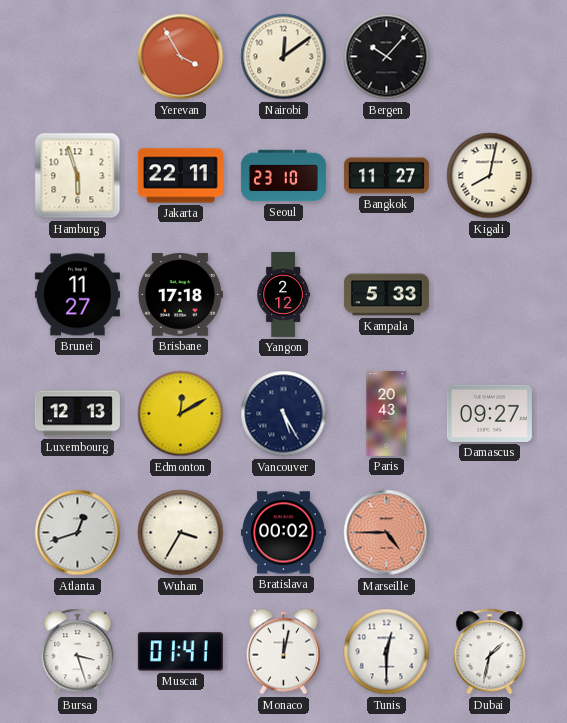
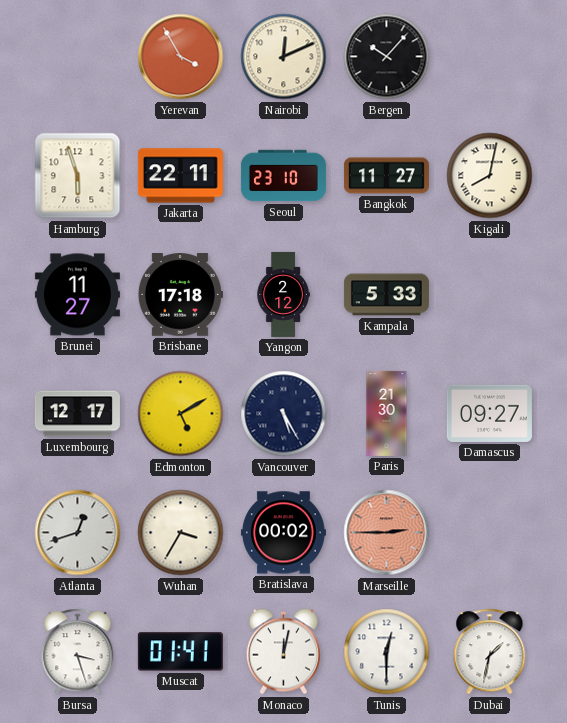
Nairobi: 12:09 -> 12:11 (284, 57)
Luxembourg: 12:13 -> 12:17 (77, 414)
Edmonton: 12:10 -> 5:10 (181, 414)
Paris: 20:43 -> 21:30 (387, 413)
Marseille: 4:45 -> 2:45 (387, 533)
